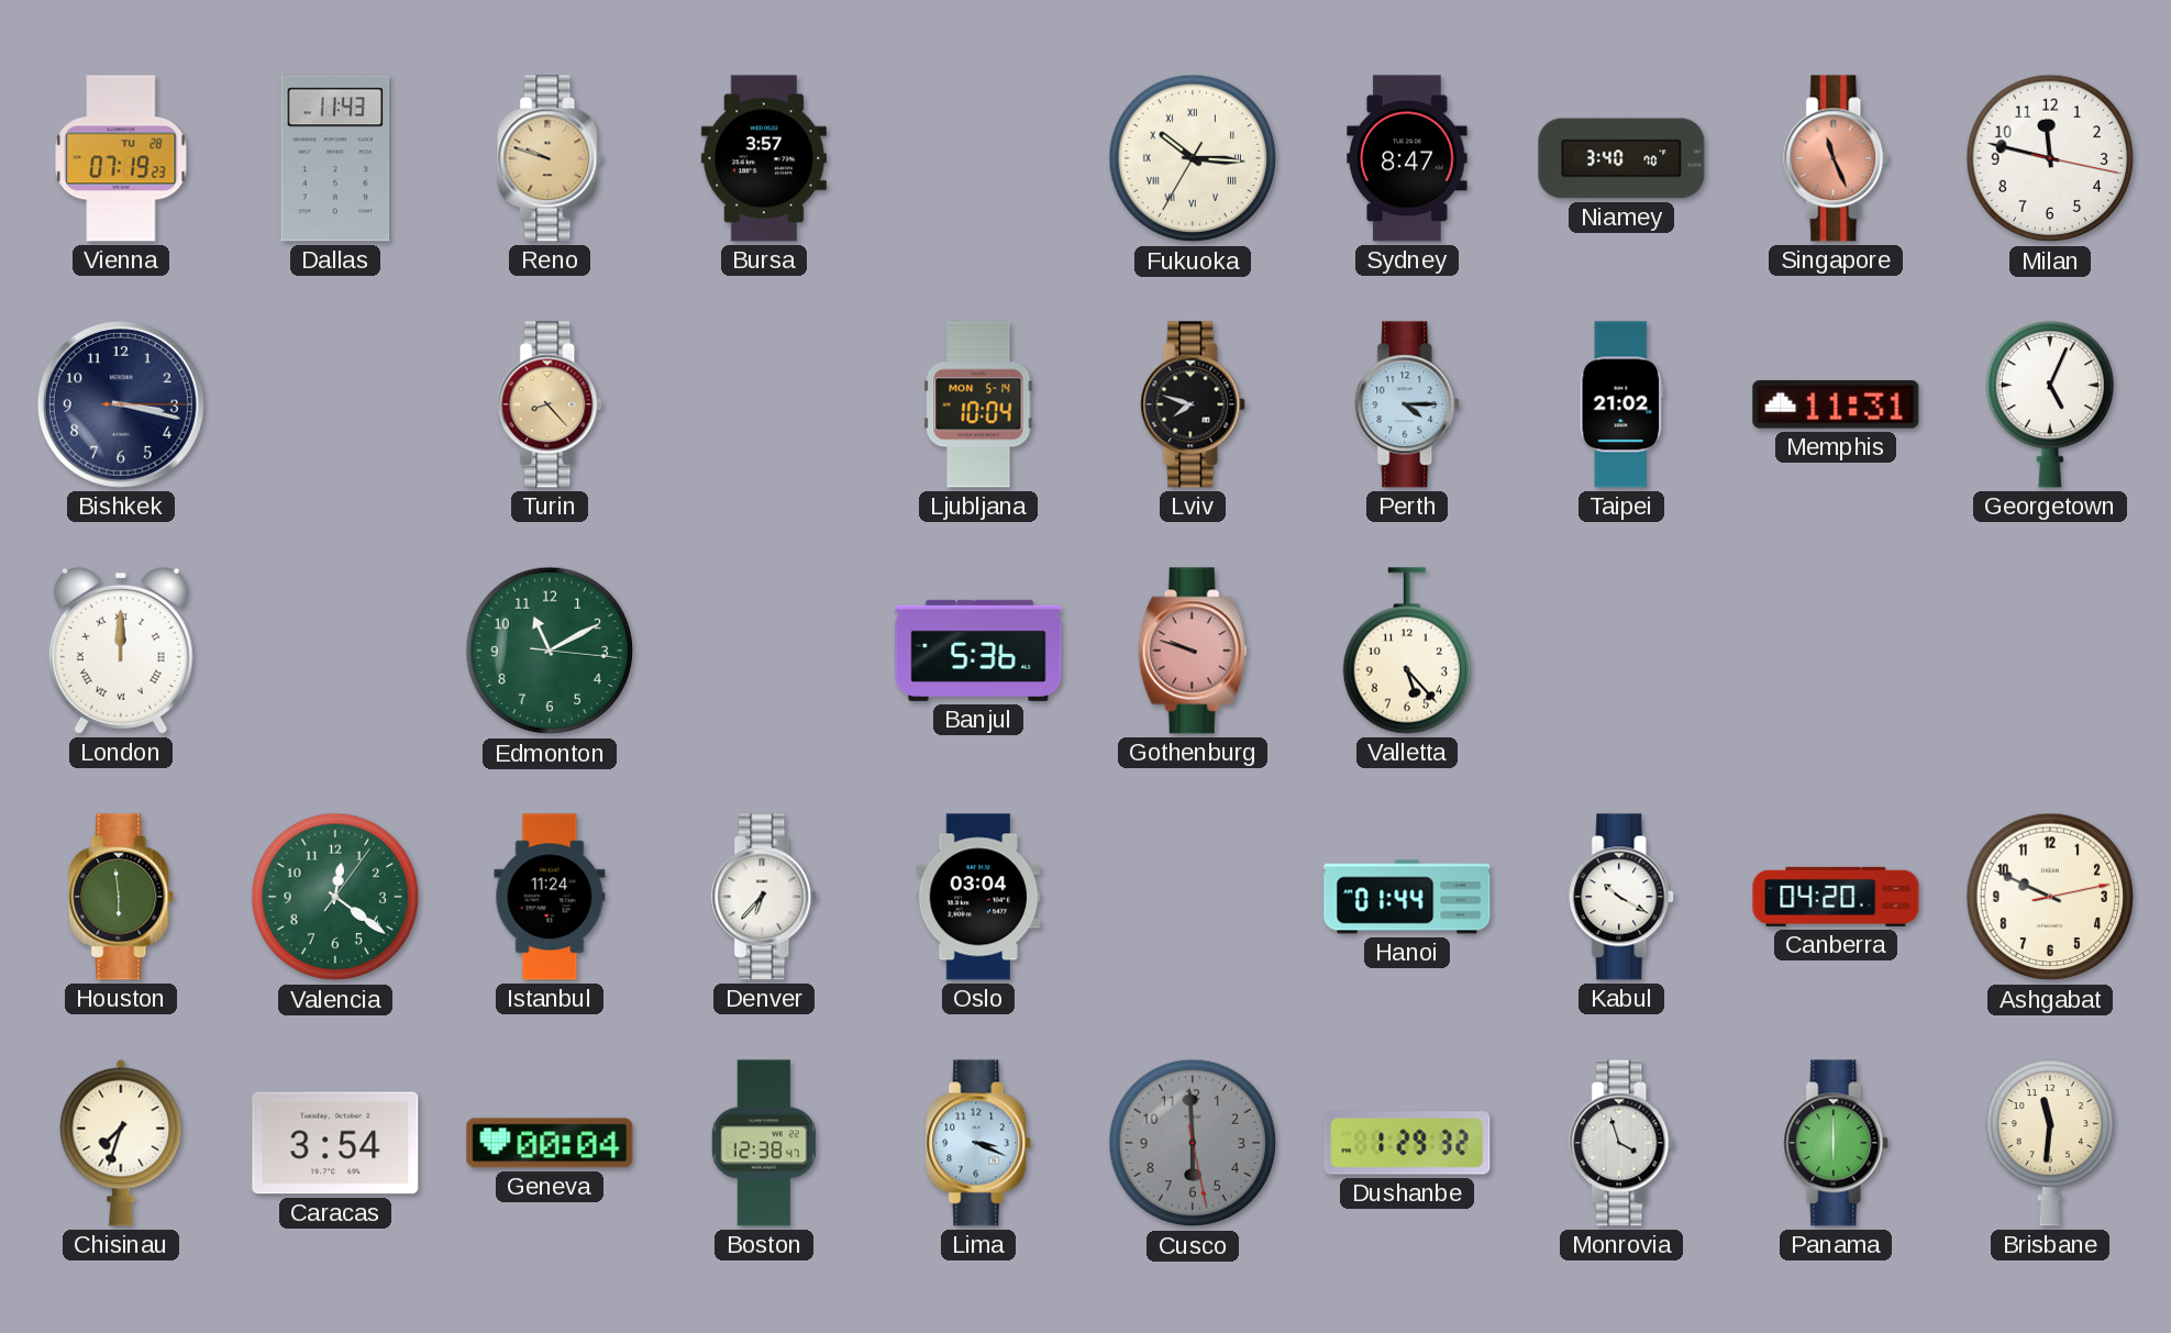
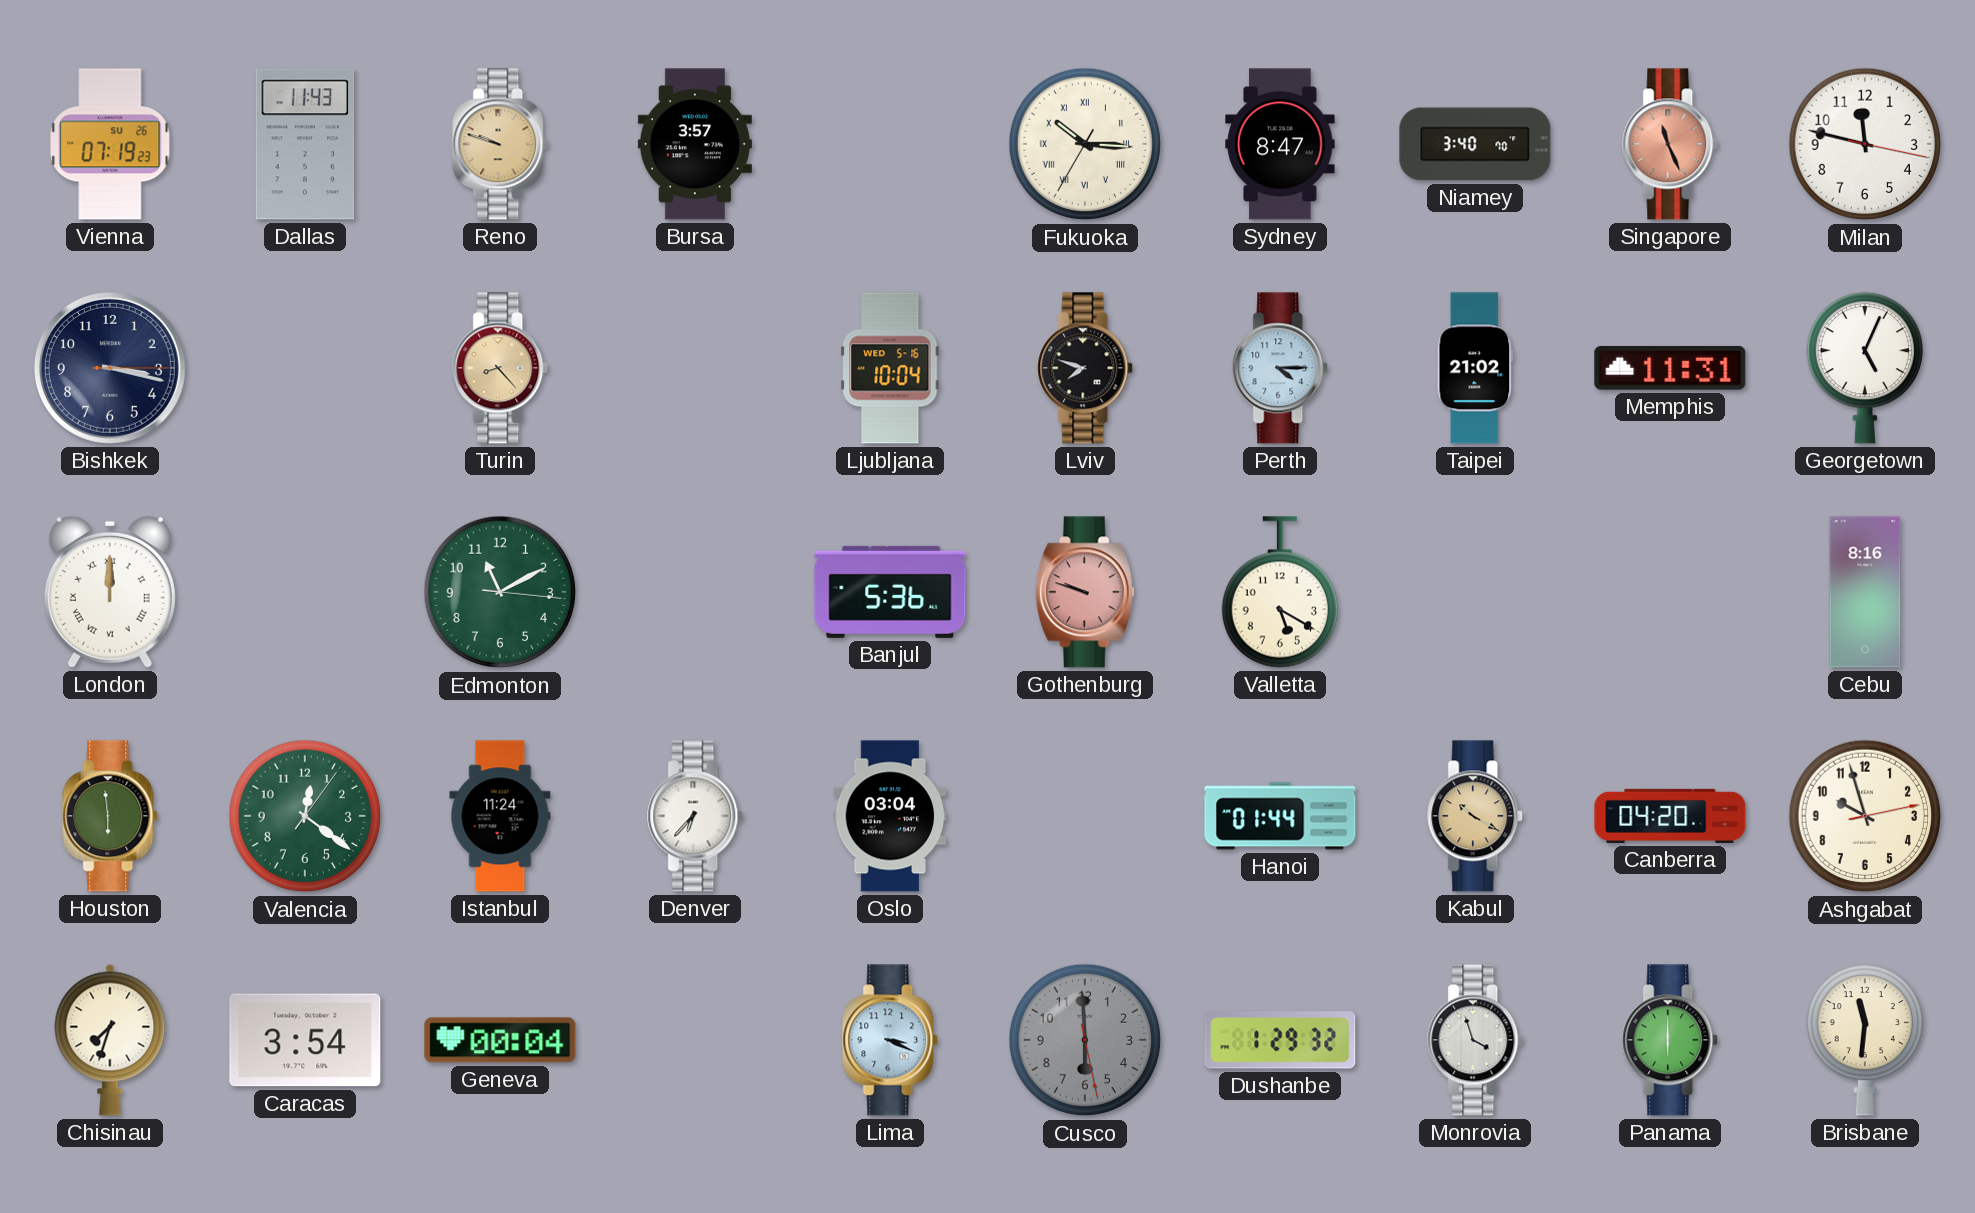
Vienna date: TU 28 -> SU 26 (110, 144)
Ljubljana date: MON 5-14 -> WED 5-16 (890, 368)
Valletta: 5:23 -> 5:20 (1280, 592)
Cebu: none -> 8:16 (1865, 592)
Kabul dial: white -> champagne (1476, 816)
Ashgabat: 9:49 -> 9:57 (1865, 816)
Boston: 12:38 -> none (764, 1143)
